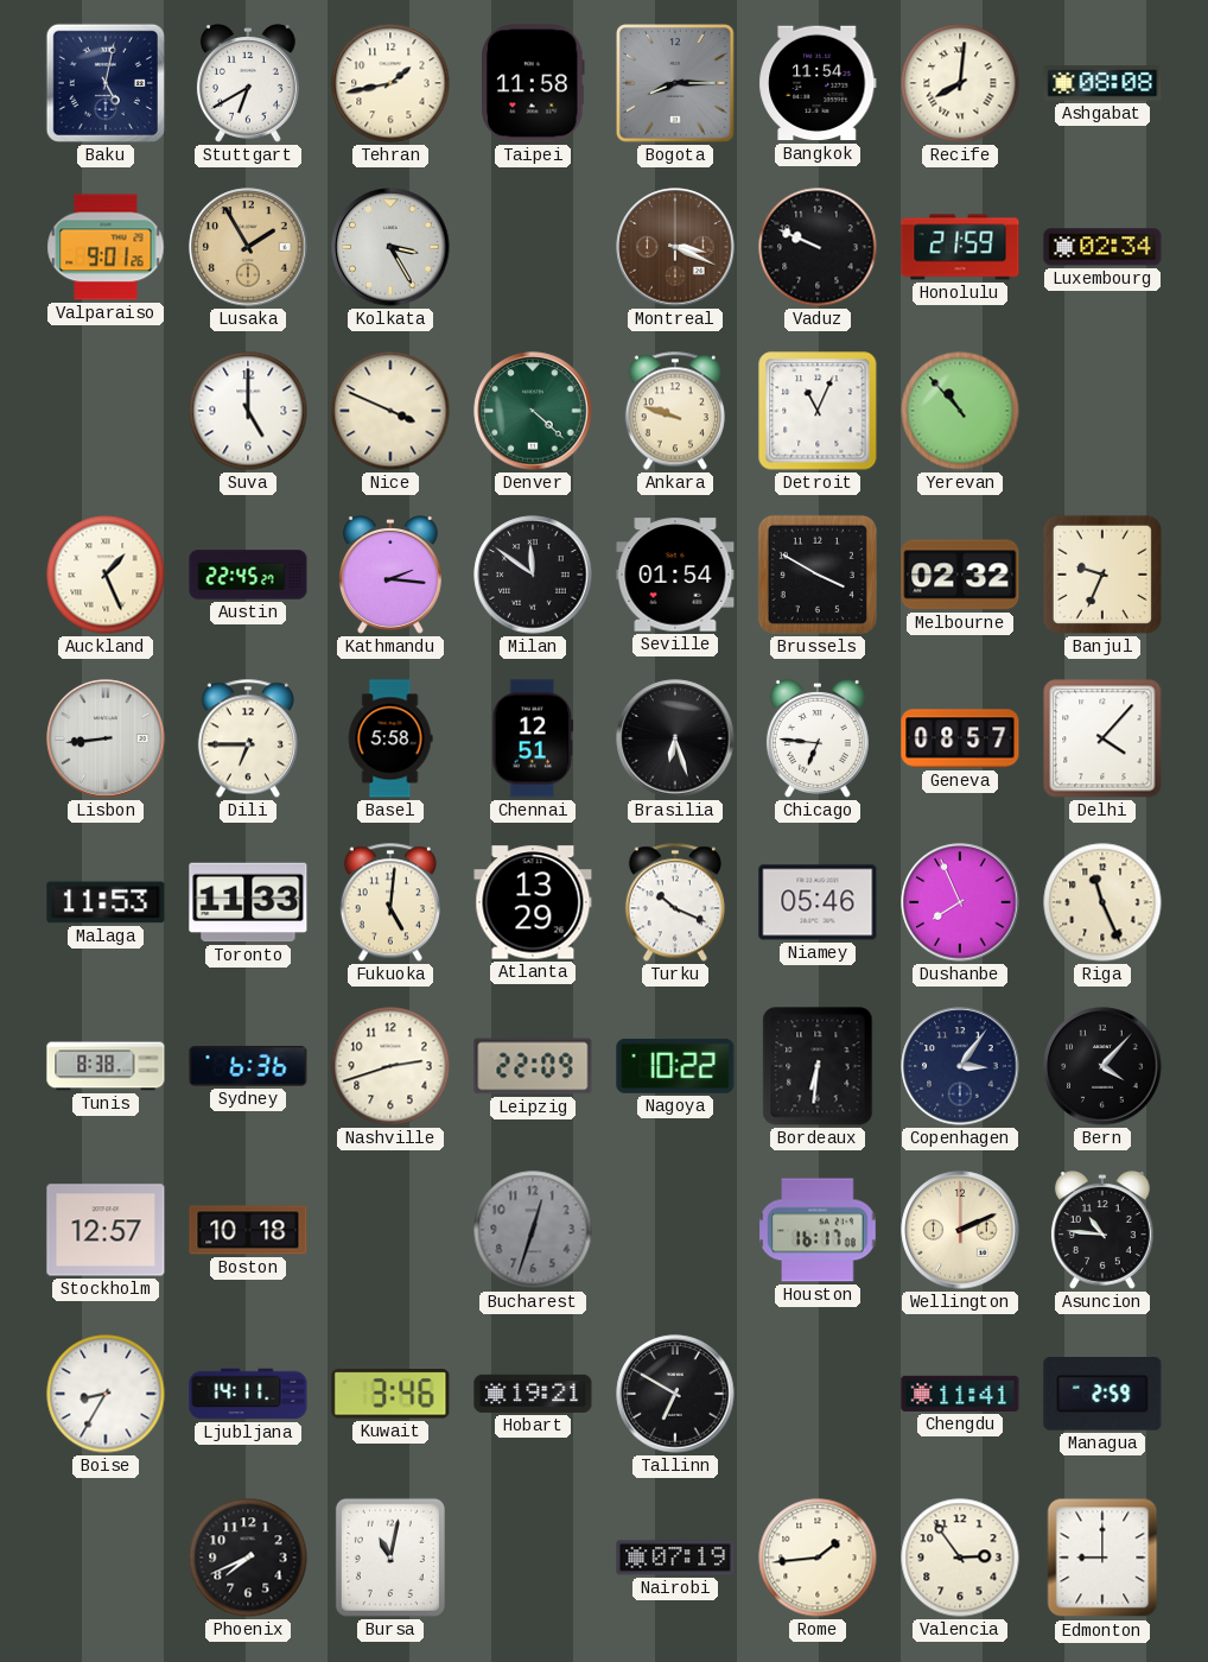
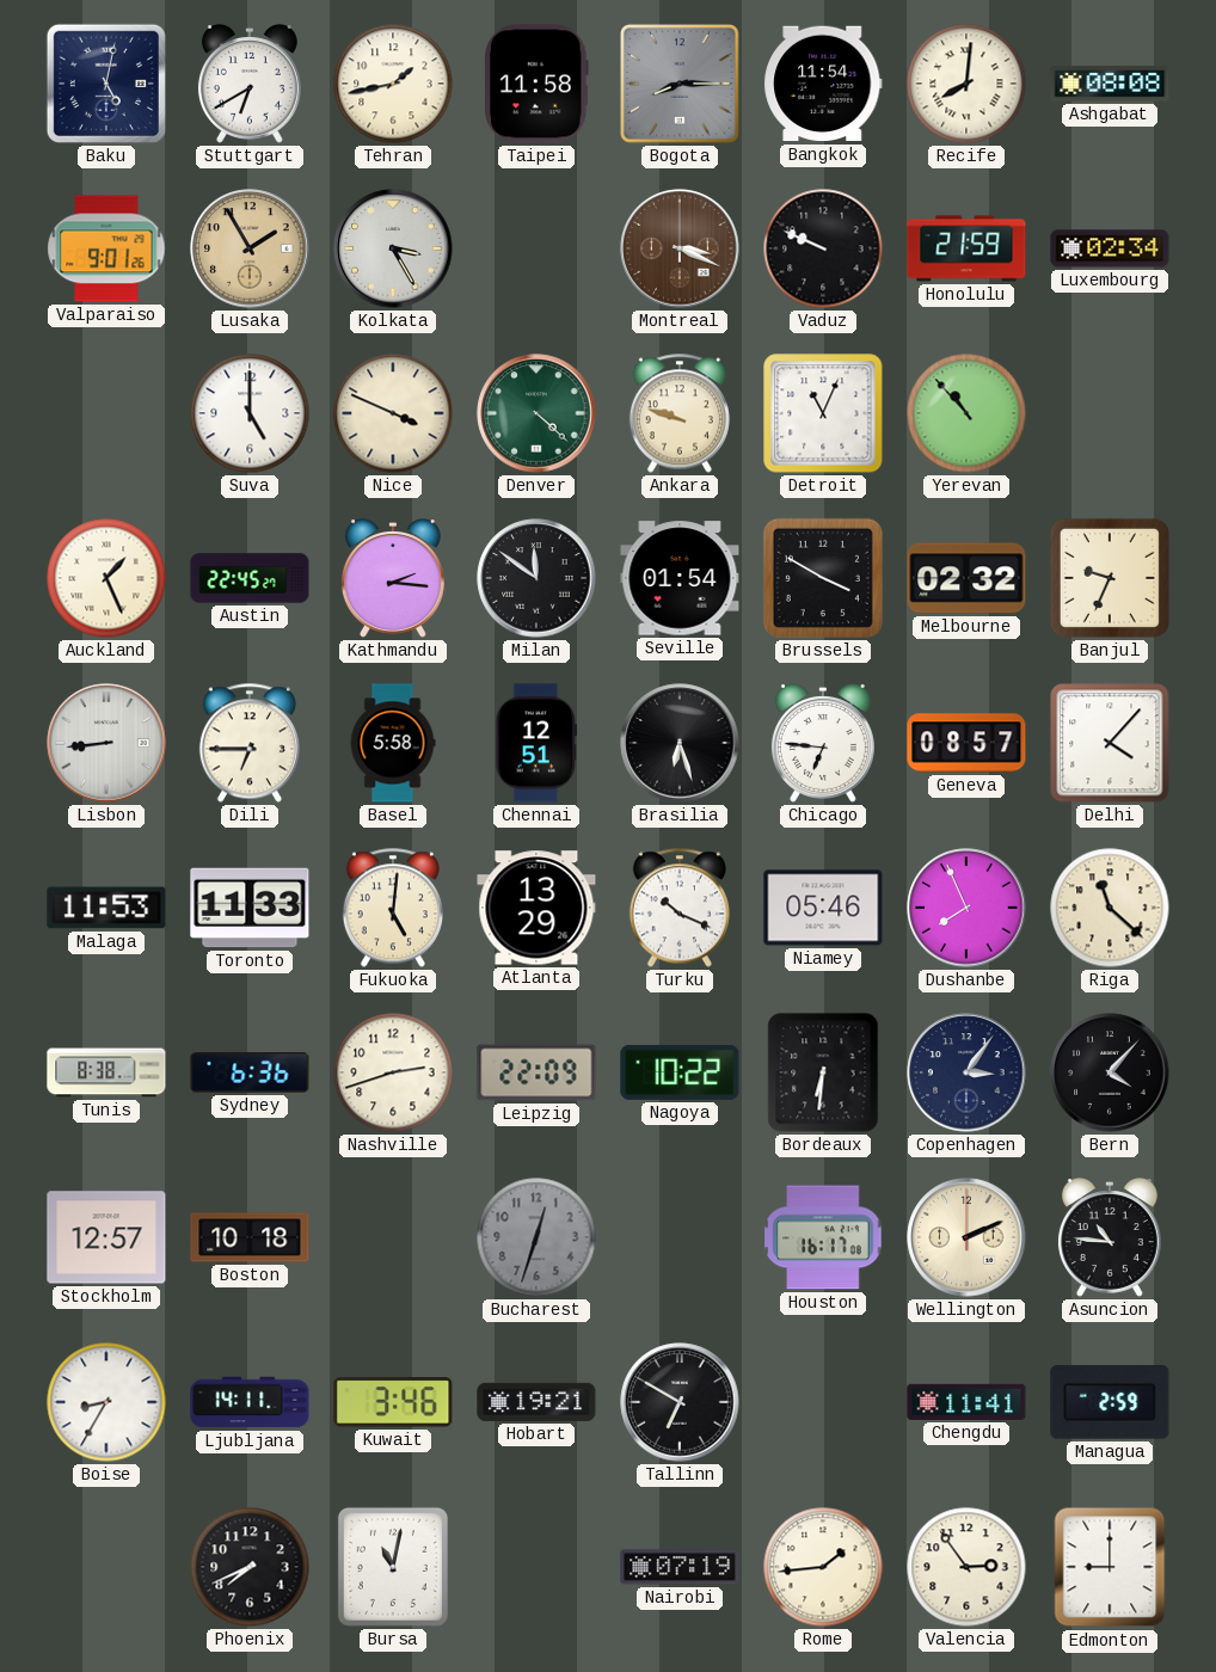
Riga: 11:26 -> 11:22 (1110, 908)
